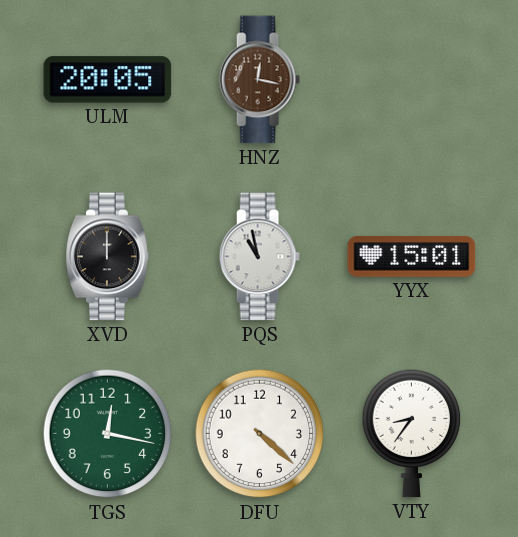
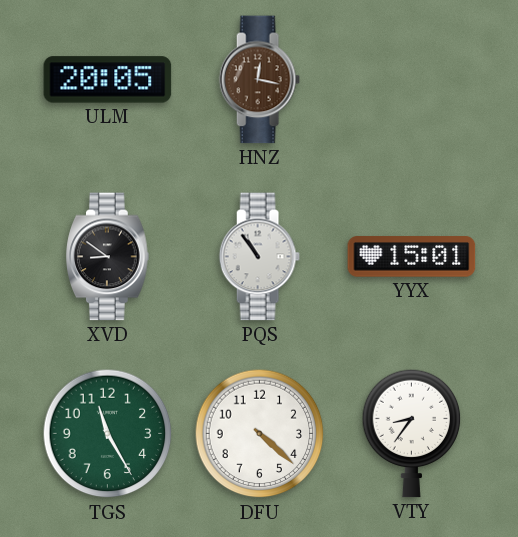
XVD: 12:00 -> 8:51 (108, 257)
PQS: 10:58 -> 10:54 (259, 257)
TGS: 12:17 -> 11:25 (108, 434)
